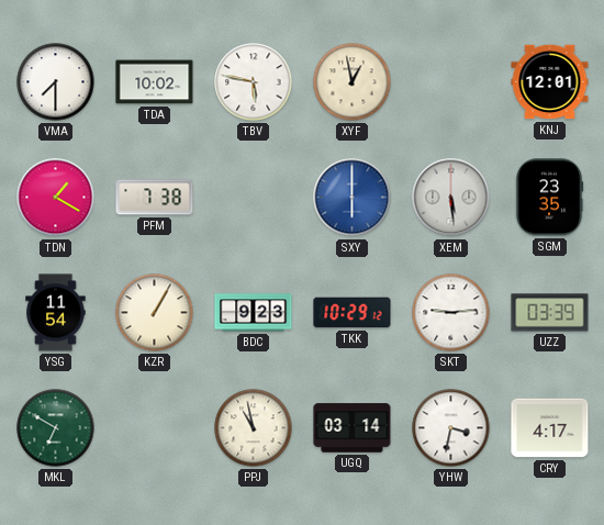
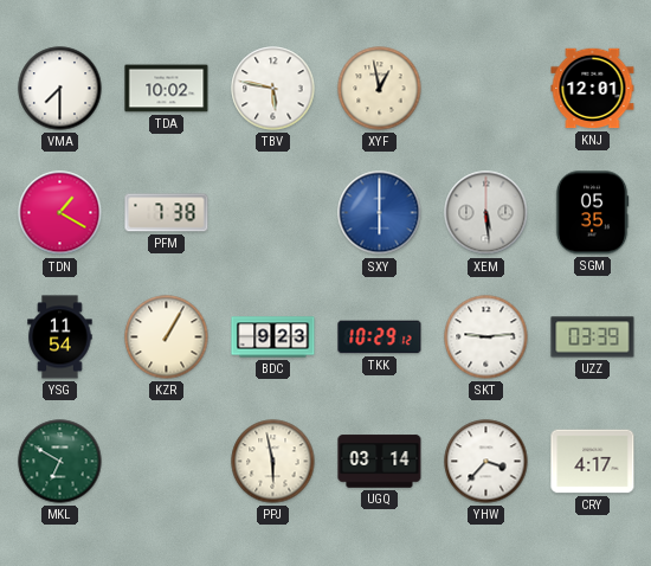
SGM: 23:35 -> 05:35 (592, 213)
PPJ: 10:58 -> 5:58 (273, 462)
YHW: 3:32 -> 3:37 (486, 462)
